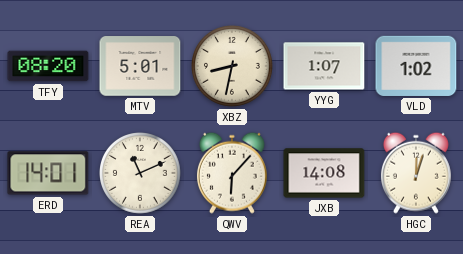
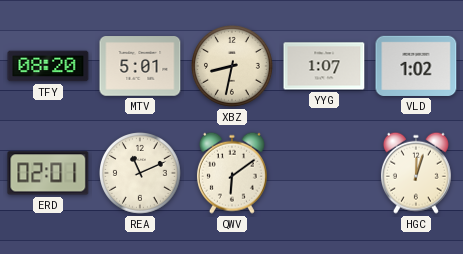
ERD: 14:01 -> 02:01 (48, 173)
QWV: 6:07 -> 6:09 (232, 173)
JXB: 14:08 -> none (324, 173)
